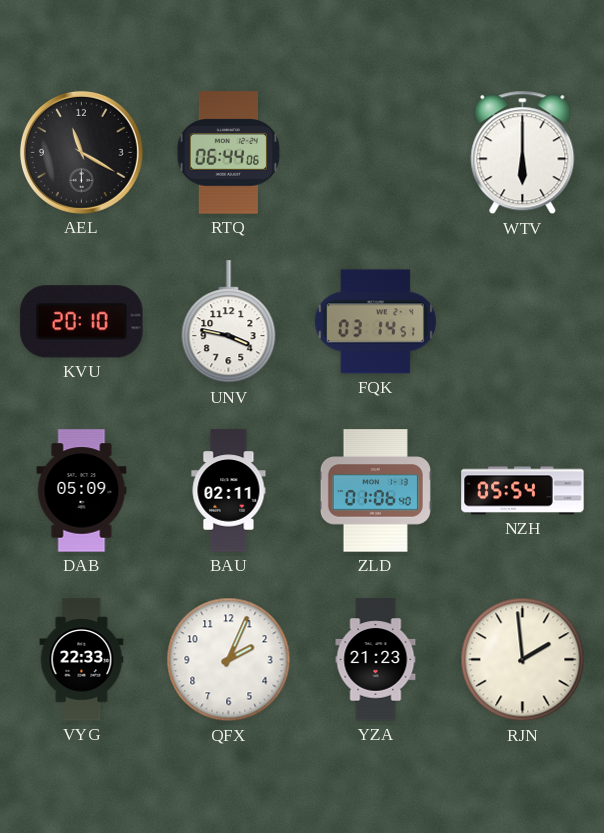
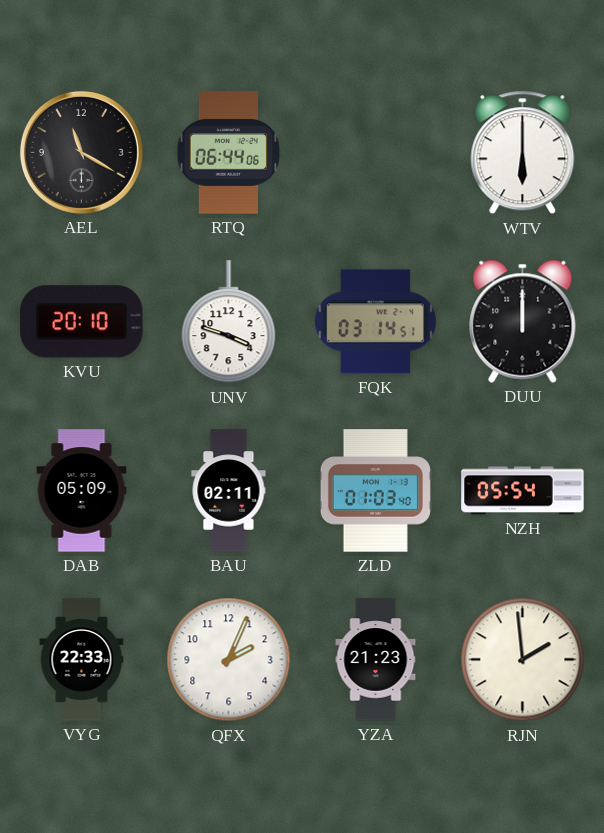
UNV: 3:47 -> 3:48 (229, 322)
DUU: none -> 12:00 (523, 321)
ZLD: 01:06 -> 01:03 (375, 491)
